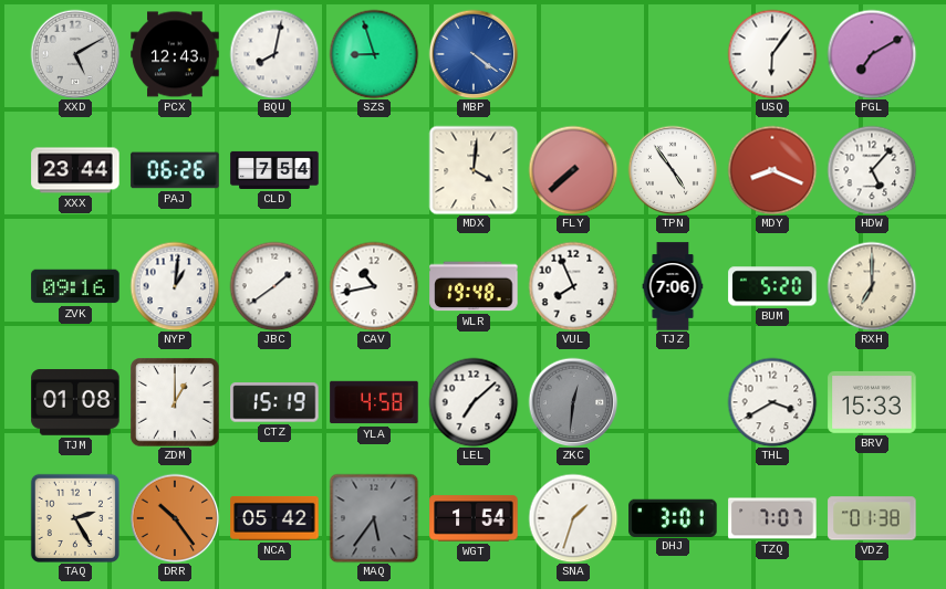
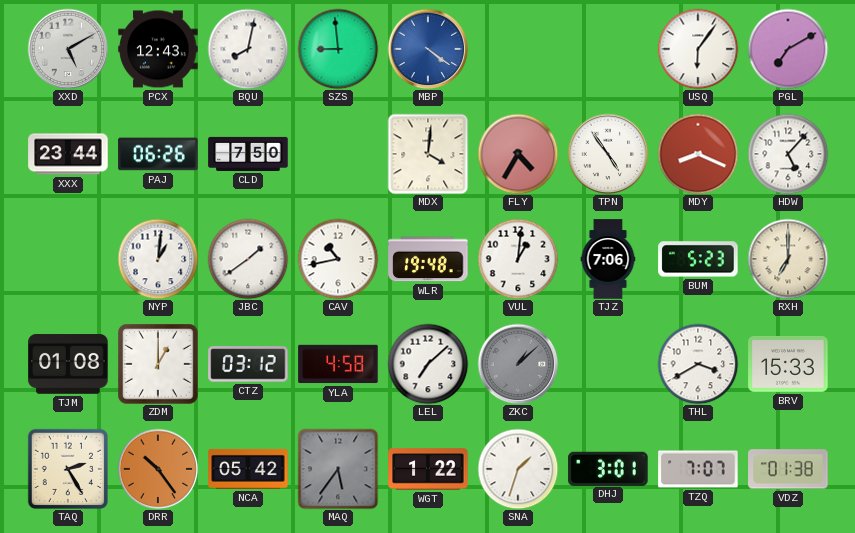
SZS: 8:57 -> 8:59 (338, 49)
CLD: 7:54 -> 7:50 (248, 154)
FLY: 7:38 -> 4:35 (518, 154)
ZVK: 09:16 -> none (75, 286)
VUL: 7:56 -> 1:01 (518, 259)
BUM: 5:20 -> 5:23 (698, 259)
CTZ: 15:19 -> 03:12 (248, 364)
ZKC: 12:31 -> 1:08 (518, 364)
WGT: 1:54 -> 1:22 (428, 469)
